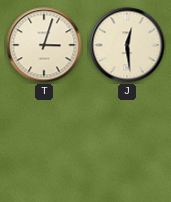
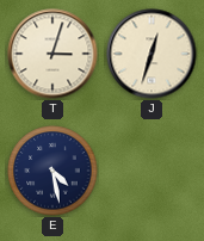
J: 12:29 -> 12:33 (152, 54)
E: none -> 4:28 (52, 171)
